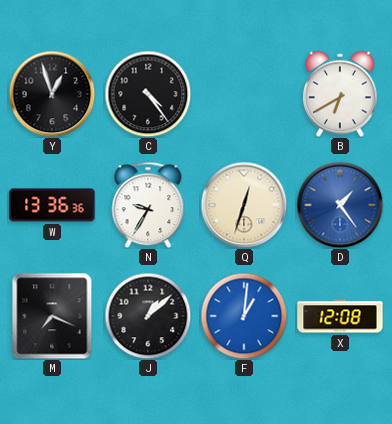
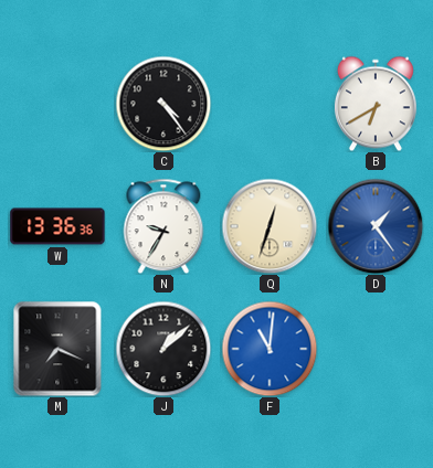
Y: 12:57 -> none (52, 94)
F: 1:01 -> 11:01 (270, 349)
X: 12:08 -> none (340, 316)
